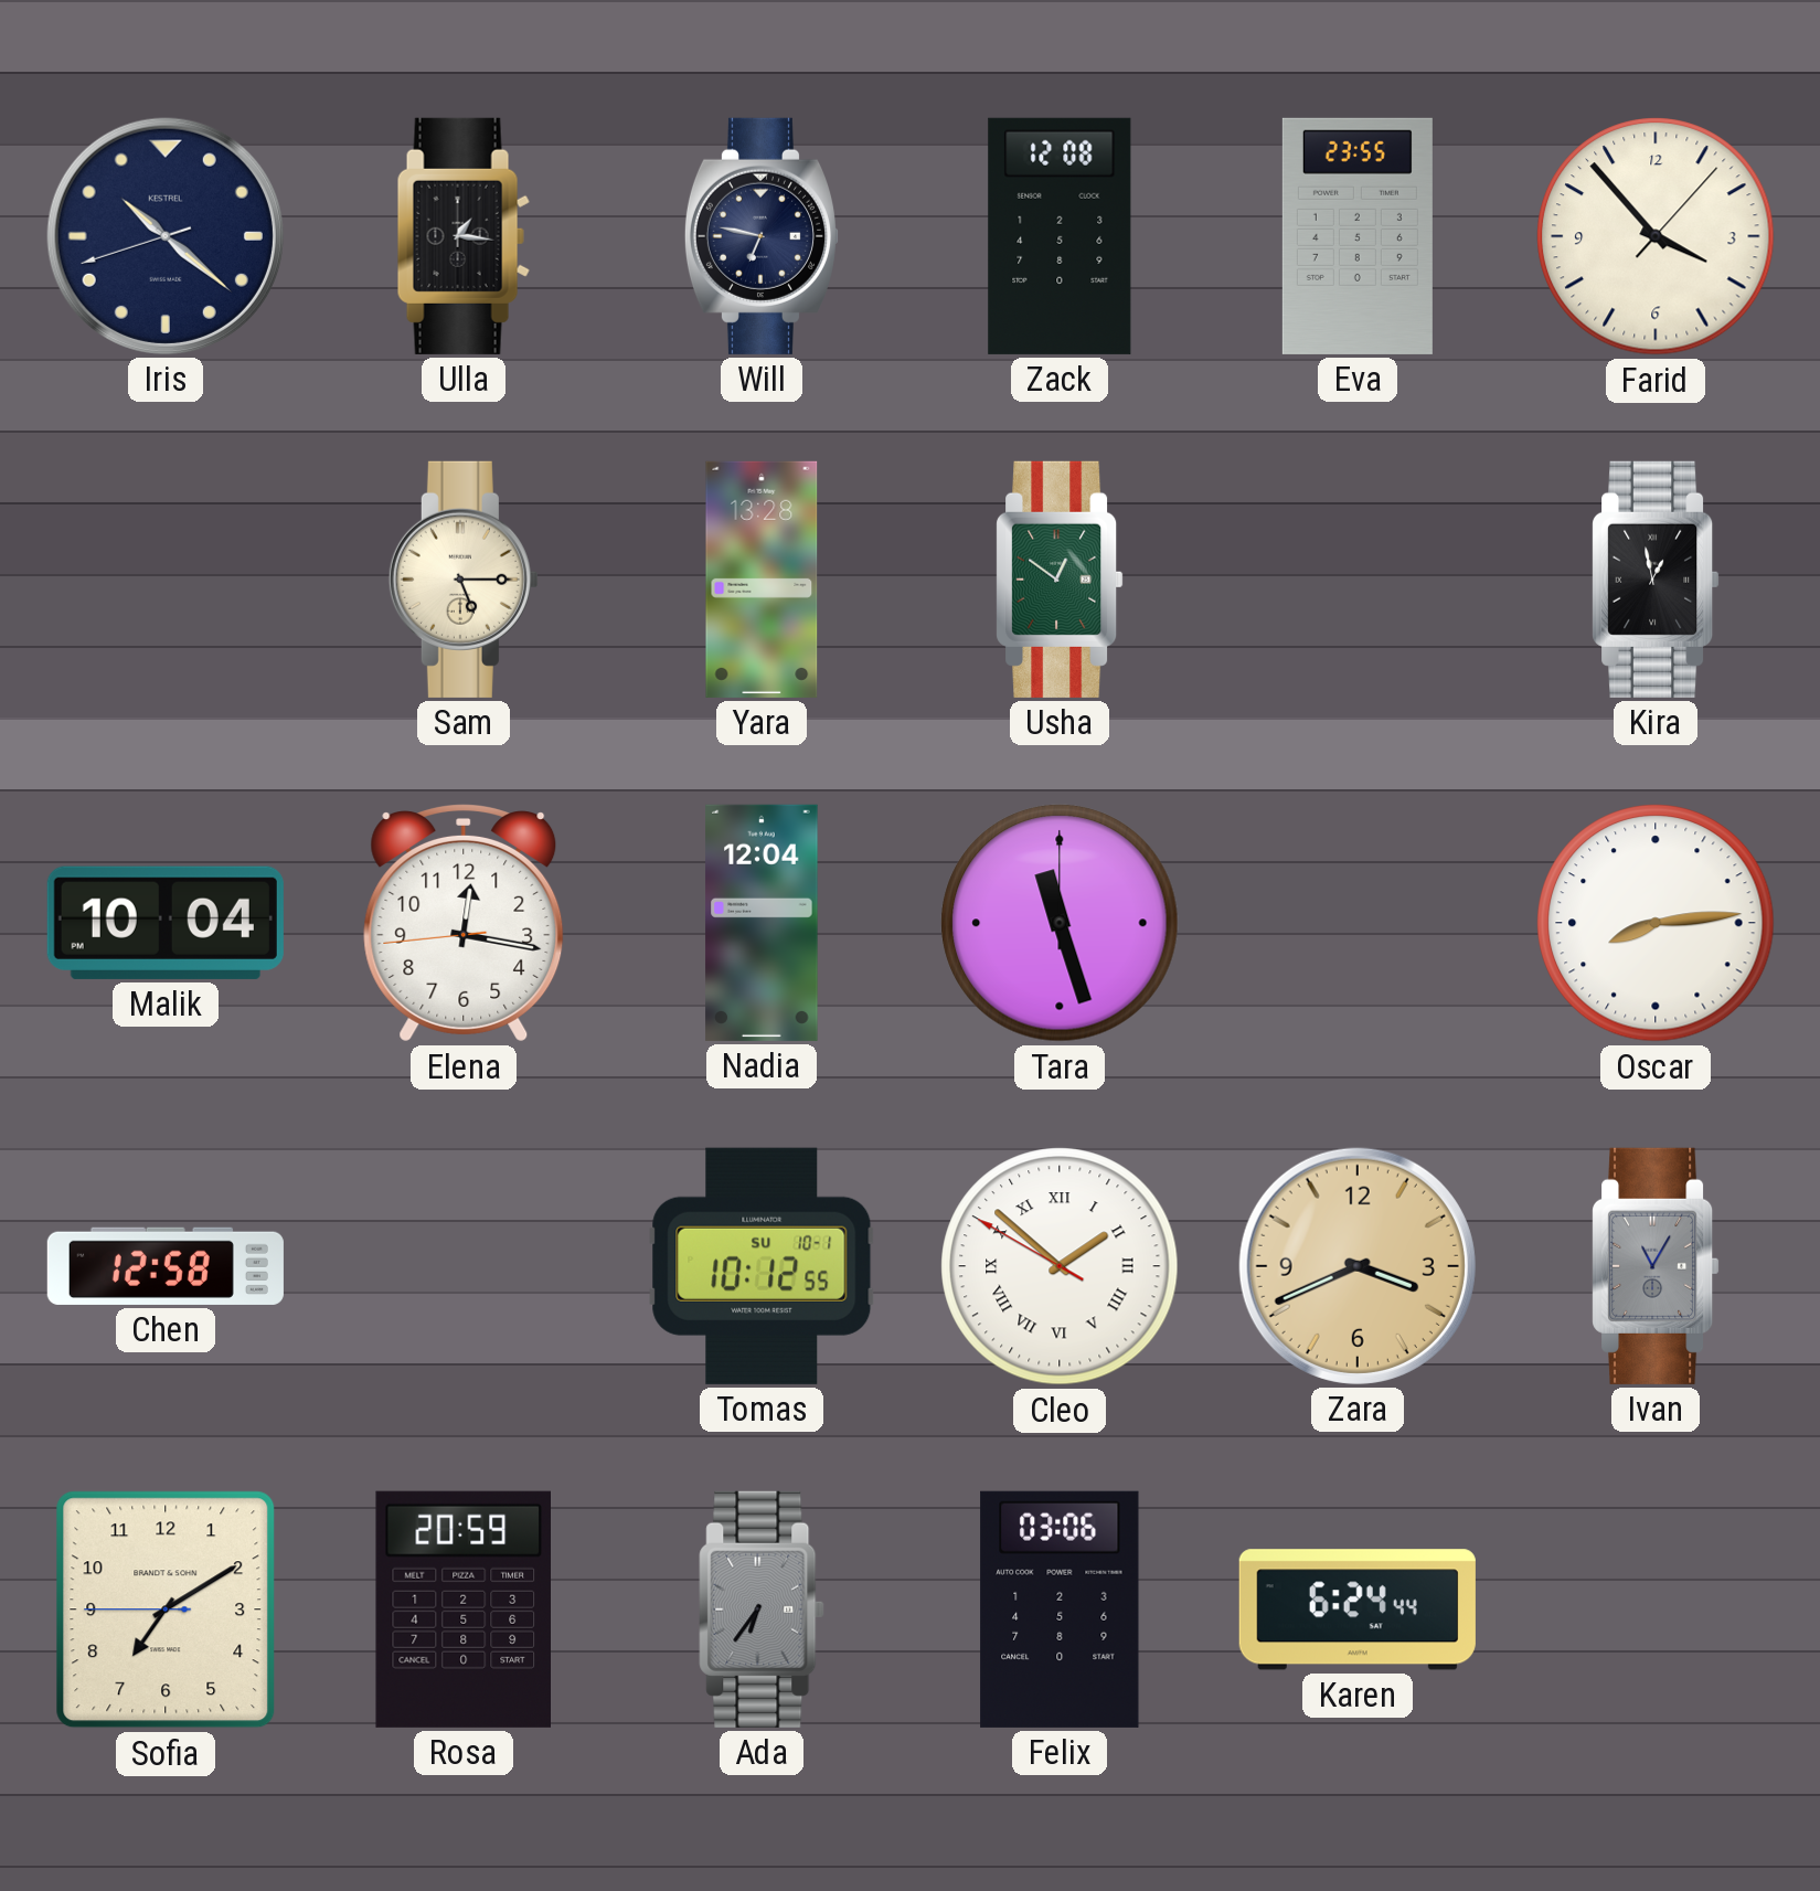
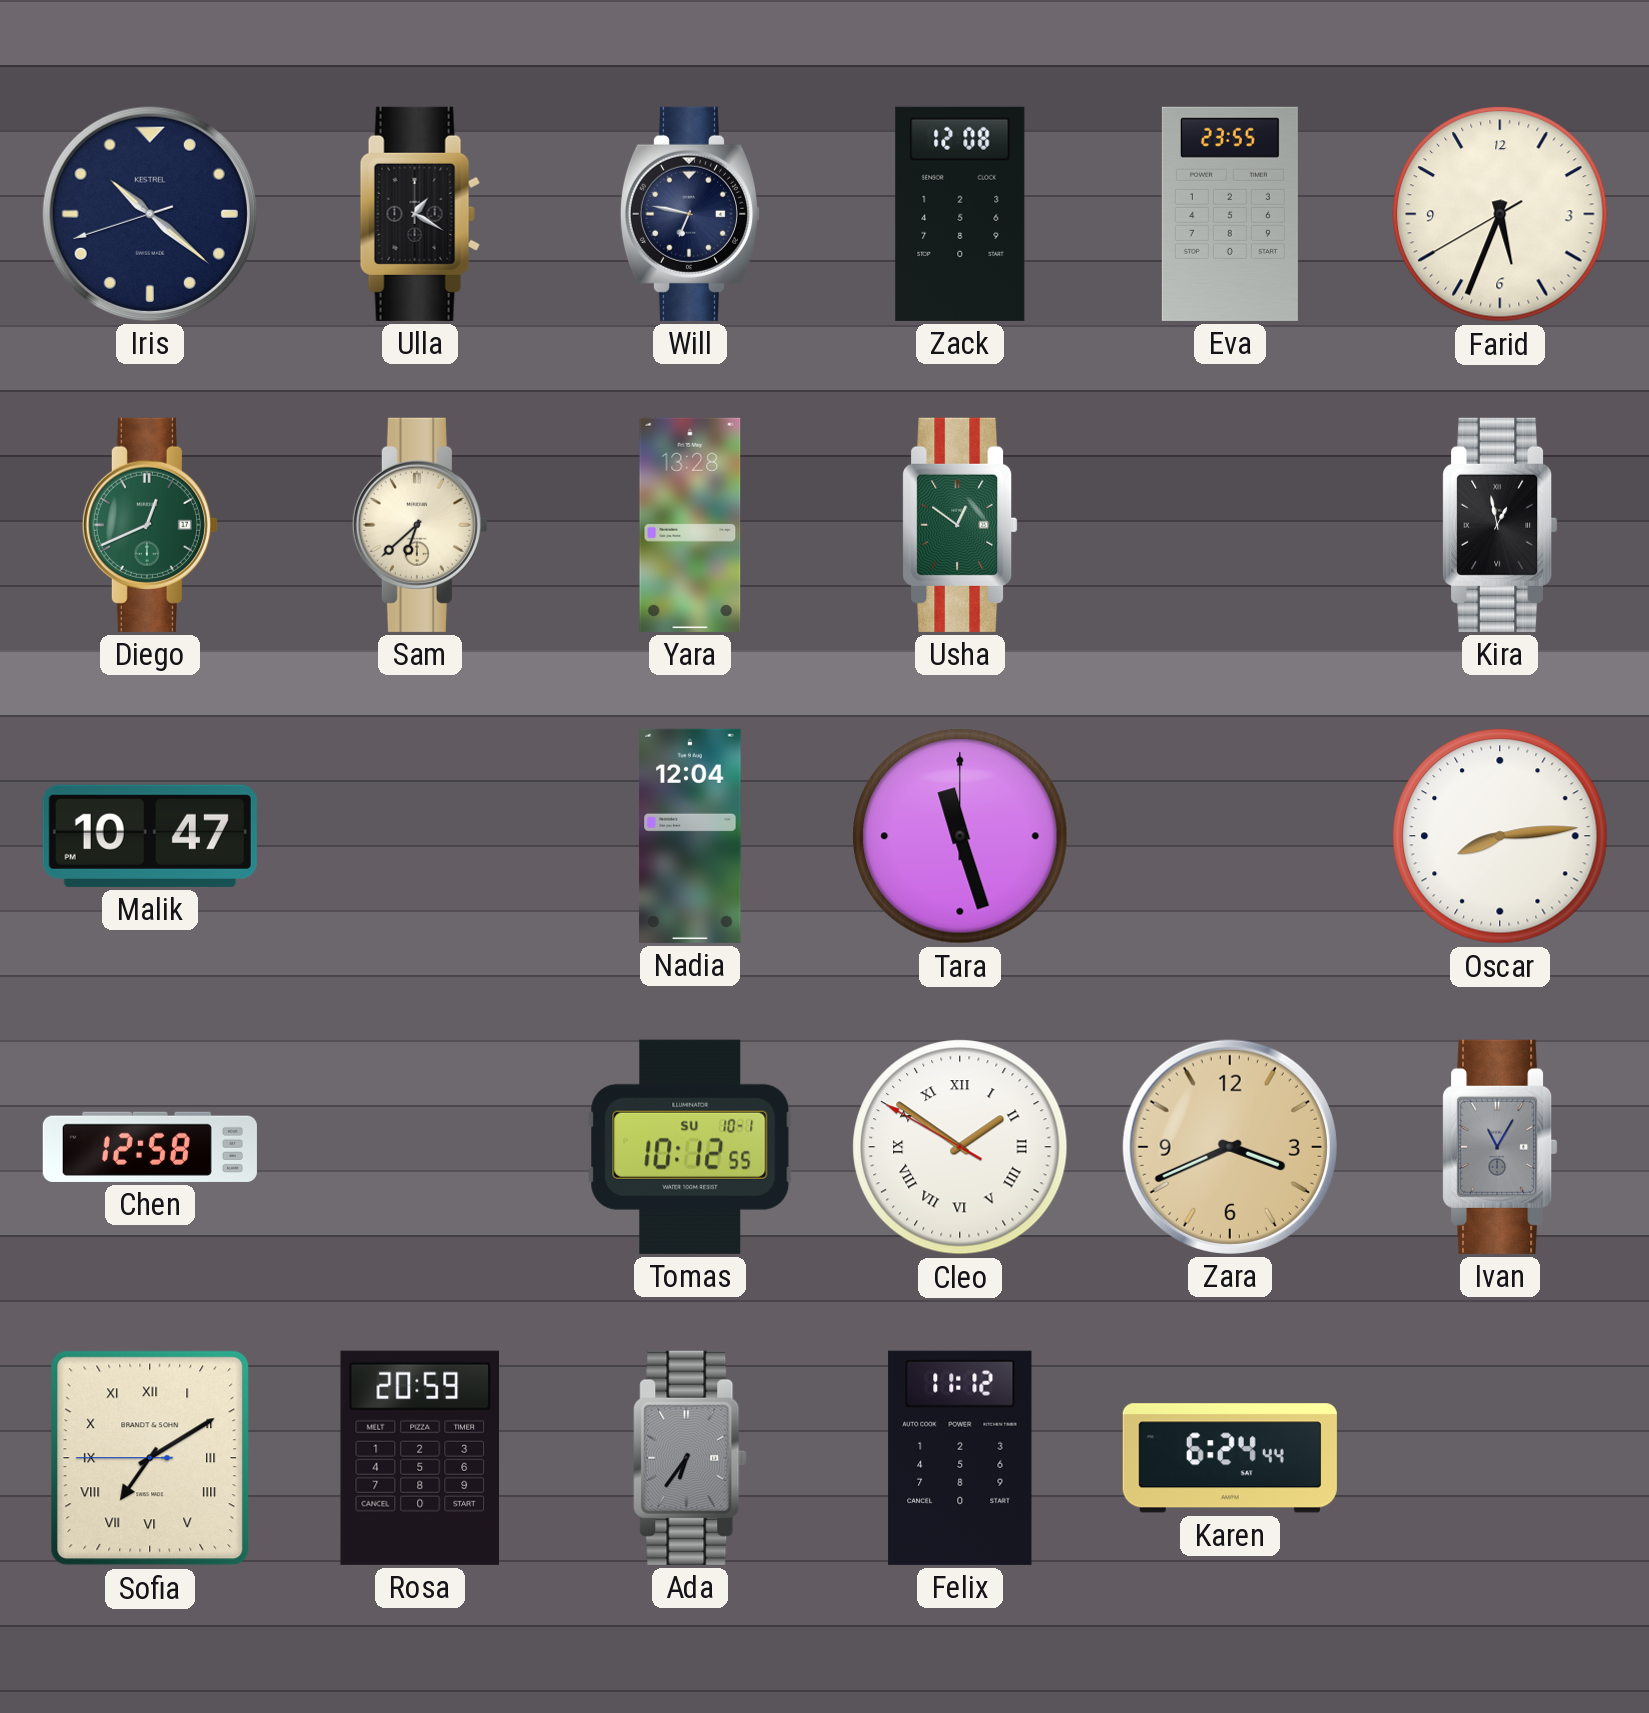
Ulla: 1:16 -> 1:20 (420, 214)
Farid: 3:53 -> 5:33 (1500, 214)
Diego: none -> 12:41 (150, 525)
Sam: 5:15 -> 6:38 (420, 525)
Malik: 10:04 -> 10:47 (150, 836)
Elena: 12:16 -> none (464, 924)
Cleo: 1:51 -> 1:50 (960, 1147)
Sofia numerals: Arabic -> Roman (150, 1458)
Felix: 03:06 -> 11:12 (960, 1458)
